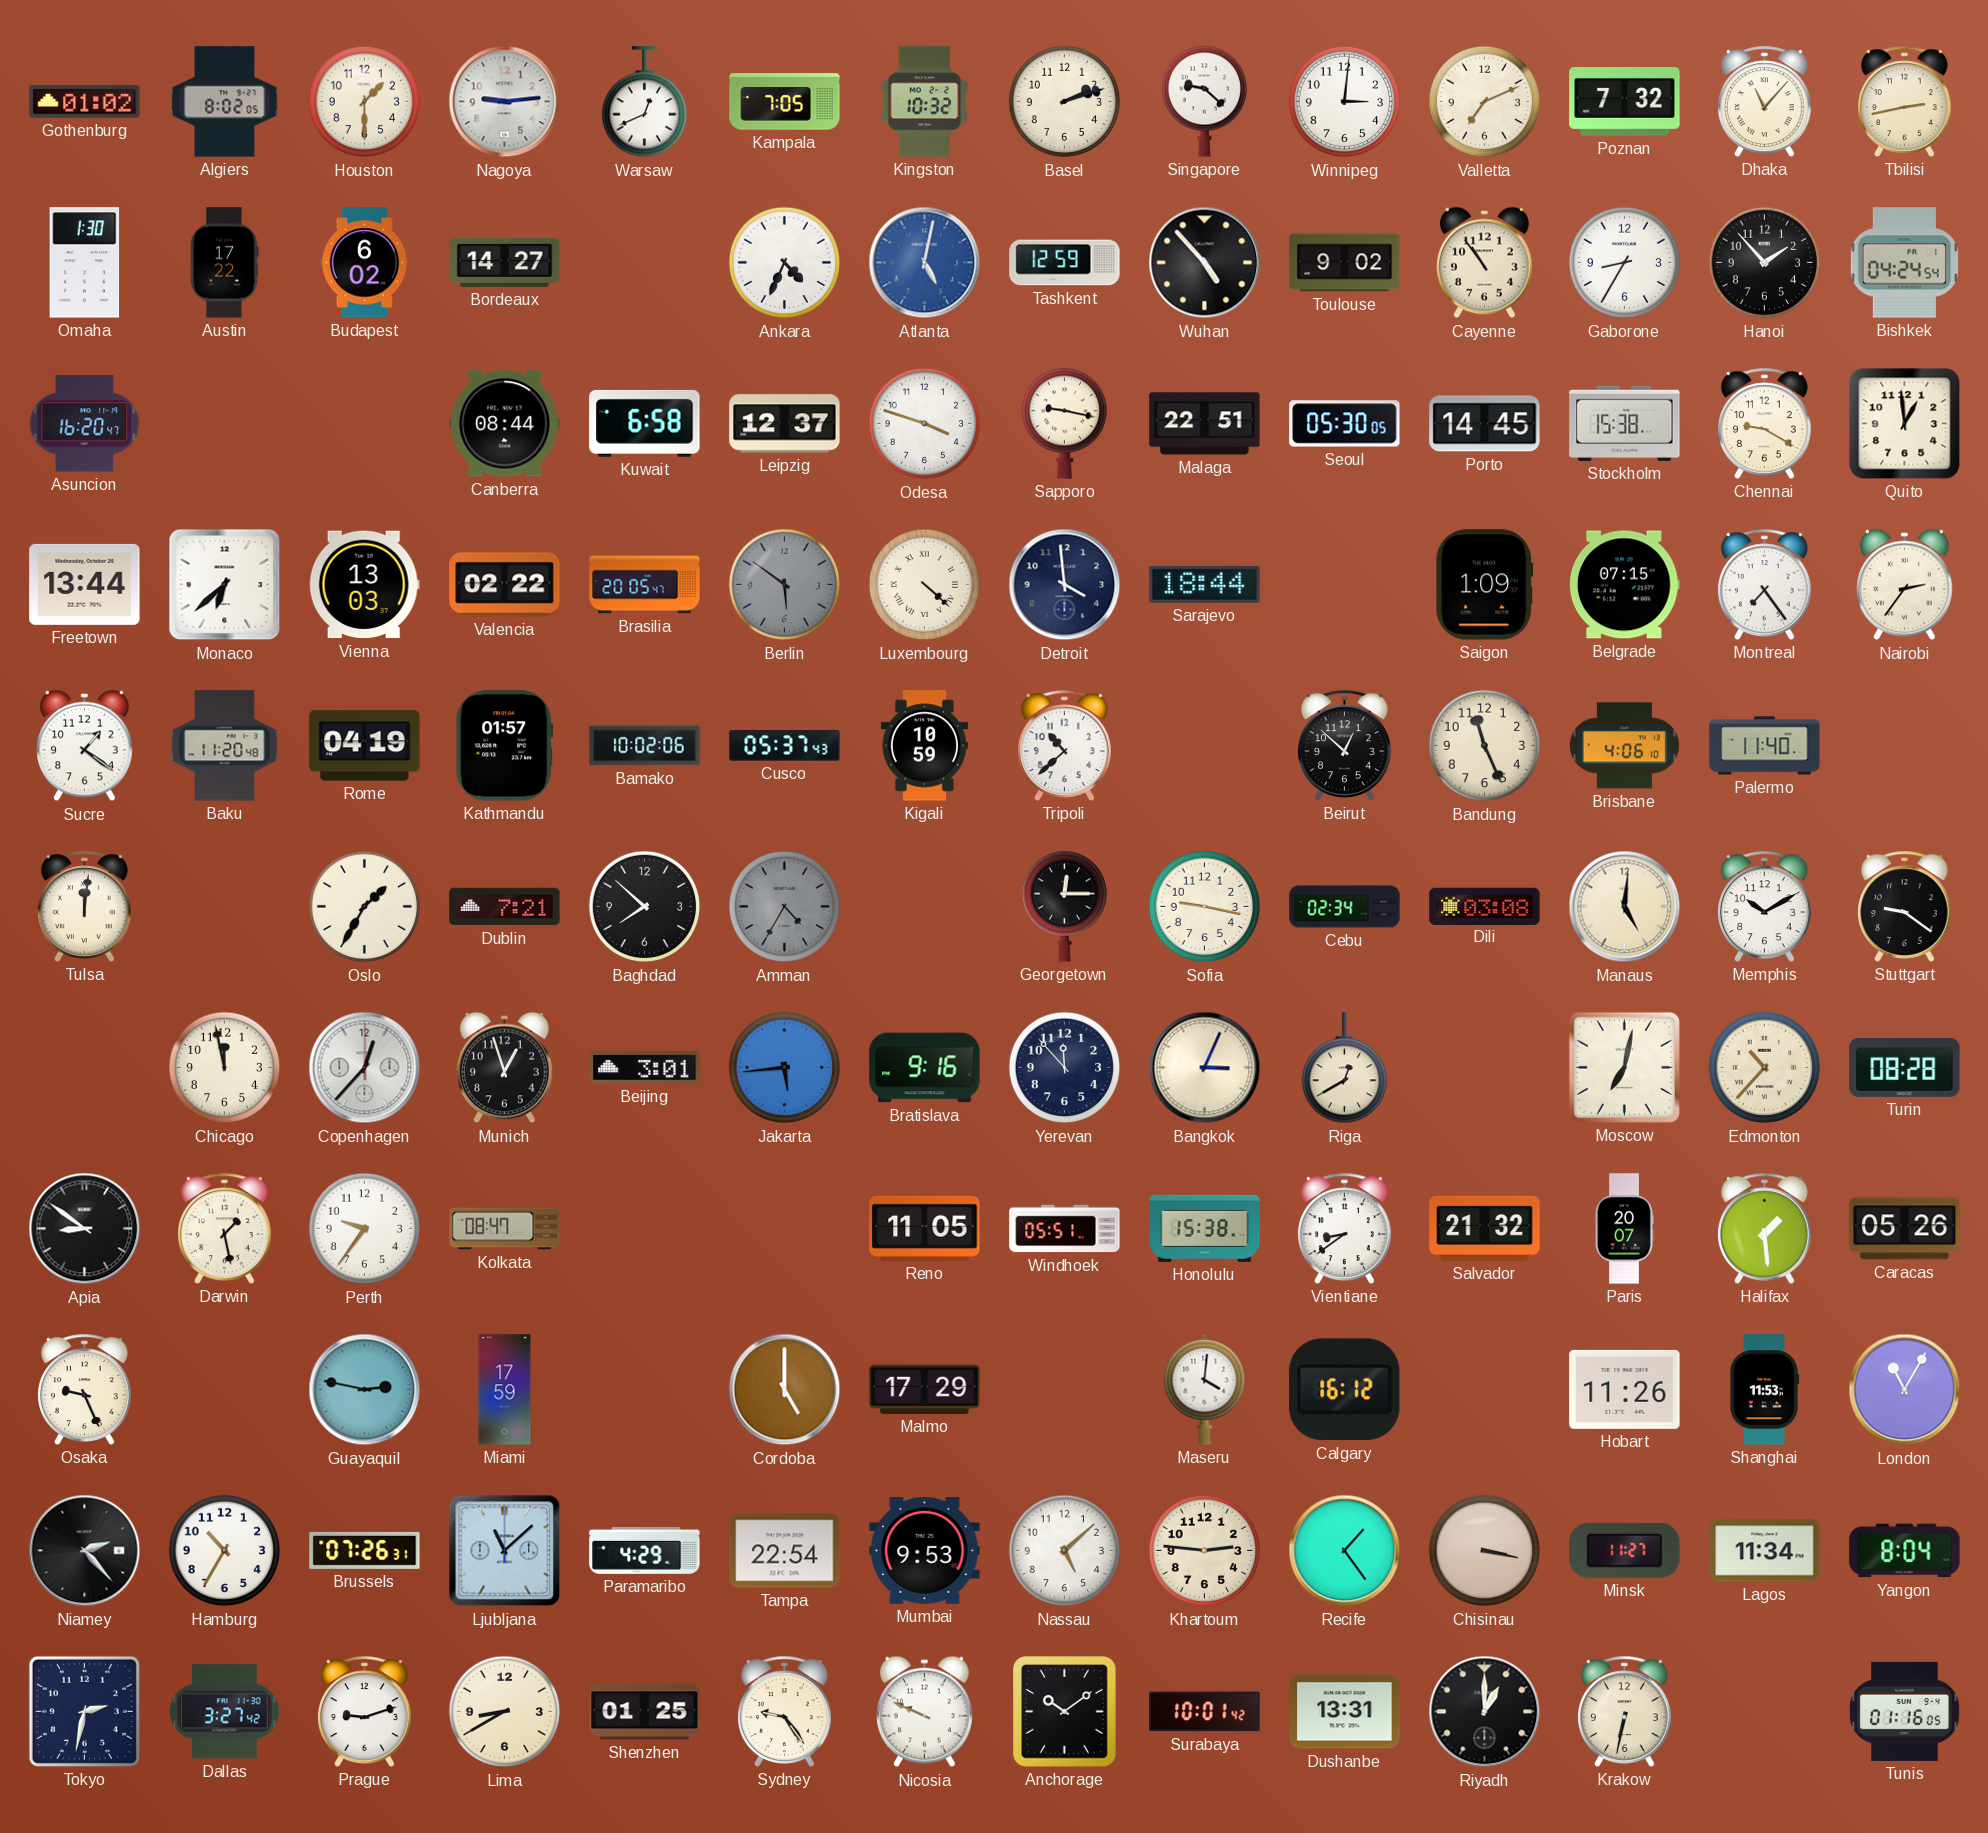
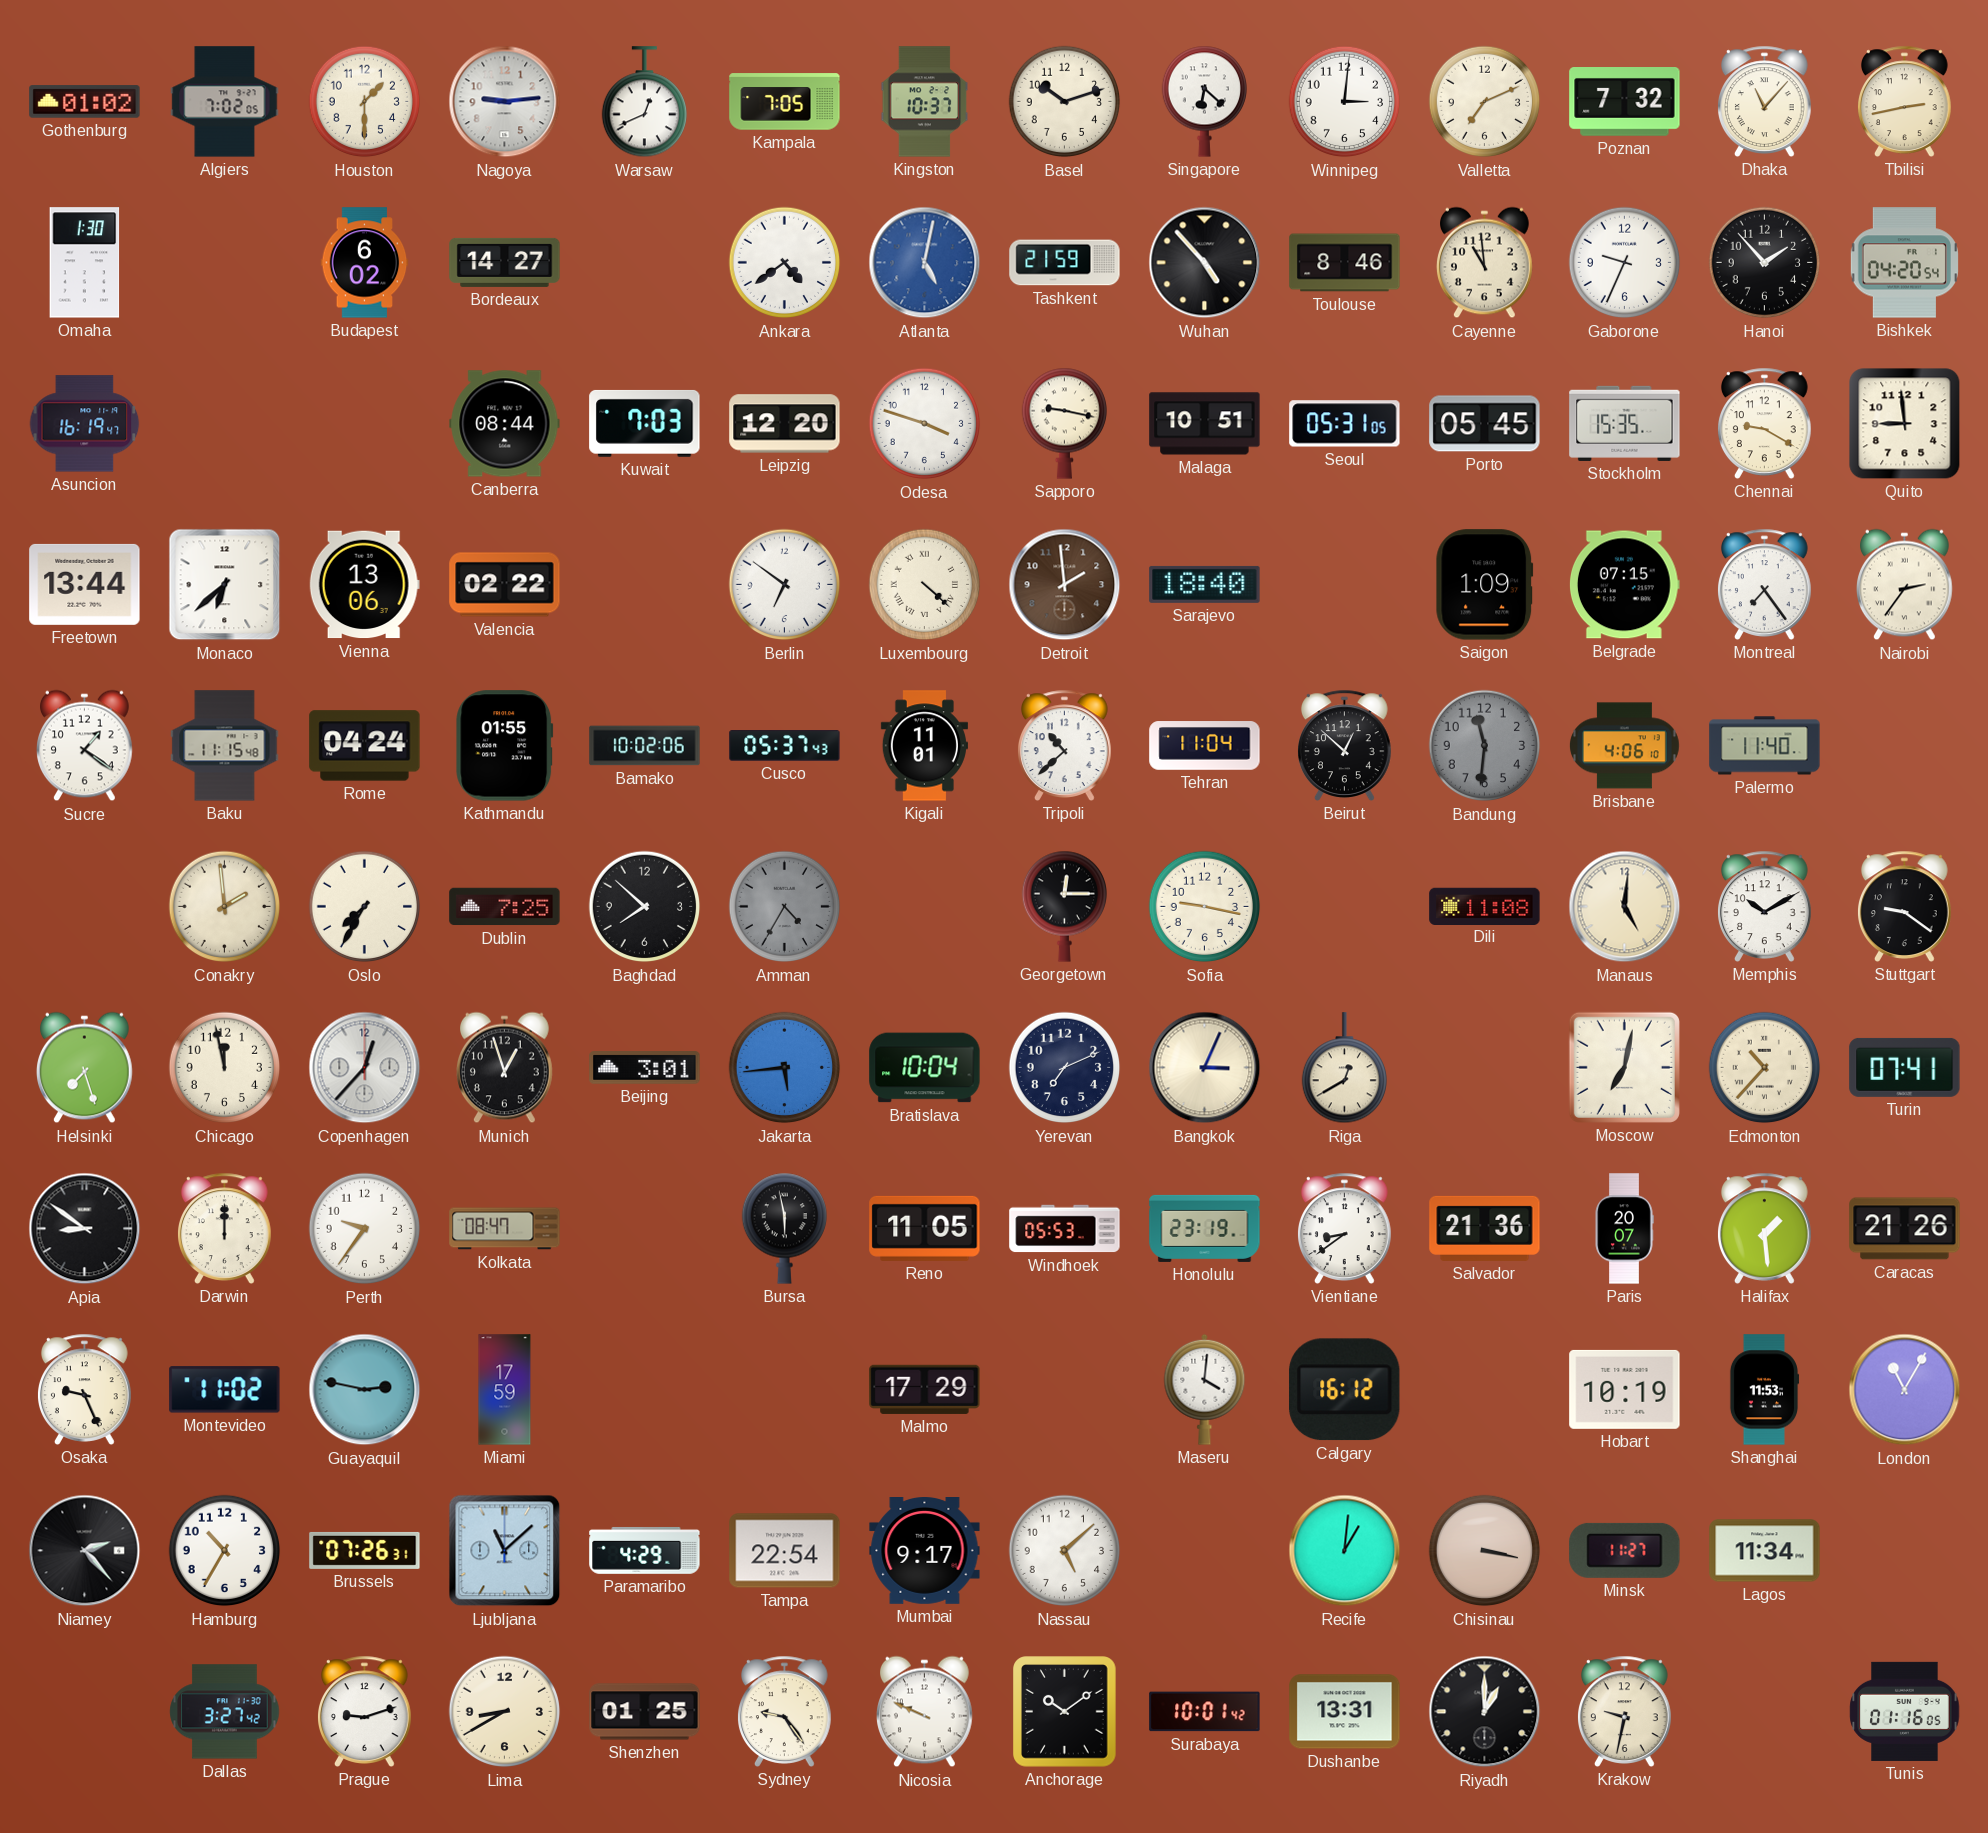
Algiers: 8:02 -> 7:02 (225, 102)
Kingston: 10:32 -> 10:37 (925, 102)
Basel: 2:12 -> 10:12 (1065, 102)
Singapore: 9:22 -> 6:22 (1204, 101)
Austin: 17:22 -> none (225, 263)
Ankara: 4:34 -> 4:39 (785, 263)
Tashkent: 12:59 -> 21:59 (1065, 263)
Toulouse: 9:02 -> 8:46 (1345, 263)
Cayenne: 10:54 -> 10:59 (1485, 263)
Gaborone: 8:35 -> 9:34 (1625, 263)
Bishkek: 04:24 -> 04:20 (1904, 263)
Asuncion: 16:20 -> 16:19 (85, 424)
Kuwait: 6:58 -> 7:03 (645, 423)
Leipzig: 12:37 -> 12:20 (785, 424)
Malaga: 22:51 -> 10:51 (1205, 424)
Seoul: 05:30 -> 05:31 (1345, 424)
Porto: 14:45 -> 05:45 (1485, 424)
Stockholm: 15:38 -> 15:35 (1625, 423)
Quito: 12:59 -> 8:59 (1905, 424)
Vienna: 13:03 -> 13:06 (364, 585)
Brasilia: 20:05 -> none (645, 585)
Berlin: 5:51 -> 6:51 (785, 585)
Berlin dial: grey -> white (785, 585)
Detroit: 3:59 -> 1:59 (1065, 585)
Detroit dial: navy -> brown (1065, 585)
Sarajevo: 18:44 -> 18:40 (1205, 584)
Baku: 11:20 -> 11:15 (225, 746)
Rome: 04:19 -> 04:24 (365, 746)
Kathmandu: 01:57 -> 01:55 (505, 746)
Kigali: 10:59 -> 11:01 (924, 746)
Tehran: none -> 11:04 (1205, 746)
Bandung: 11:26 -> 11:31 (1485, 746)
Bandung dial: cream -> grey (1485, 746)
Tulsa: 12:01 -> none (85, 906)
Conakry: none -> 1:59 (225, 907)
Oslo: 1:35 -> 7:35 (365, 907)
Dublin: 7:21 -> 7:25 (505, 907)
Cebu: 02:34 -> none (1345, 907)
Dili: 03:08 -> 11:08 (1485, 906)
Helsinki: none -> 7:27 (85, 1068)
Bratislava: 9:16 -> 10:04 (925, 1068)
Yerevan: 11:53 -> 7:11 (1065, 1068)
Turin: 08:28 -> 07:41 (1905, 1067)
Darwin: 1:28 -> 12:00 (225, 1228)
Bursa: none -> 5:58 (784, 1228)
Windhoek: 05:51 -> 05:53 (1065, 1229)
Honolulu: 15:38 -> 23:19 (1205, 1228)
Salvador: 21:32 -> 21:36 (1485, 1228)
Caracas: 05:26 -> 21:26 (1905, 1229)
Montevideo: none -> 11:02 (225, 1390)
Cordoba: 5:00 -> none (785, 1390)
Hobart: 11:26 -> 10:19 (1625, 1389)
Mumbai: 9:53 -> 9:17 (925, 1551)
Khartoum: 2:46 -> none (1205, 1551)
Recife: 1:24 -> 1:01 (1345, 1551)
Yangon: 8:04 -> none (1905, 1551)
Tokyo: 2:32 -> none (84, 1711)
Krakow: 6:32 -> 9:32 (1625, 1711)
